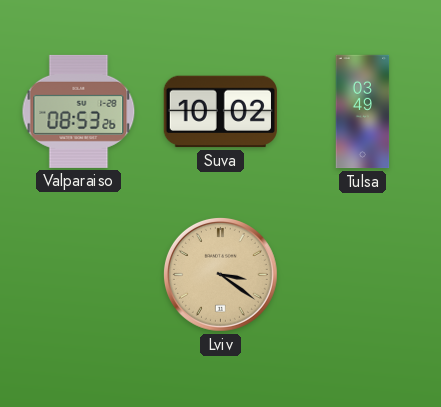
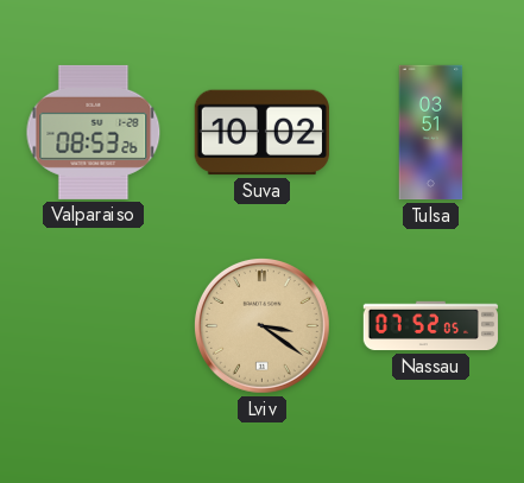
Tulsa: 03:49 -> 03:51 (431, 133)
Nassau: none -> 07:52 (431, 326)
